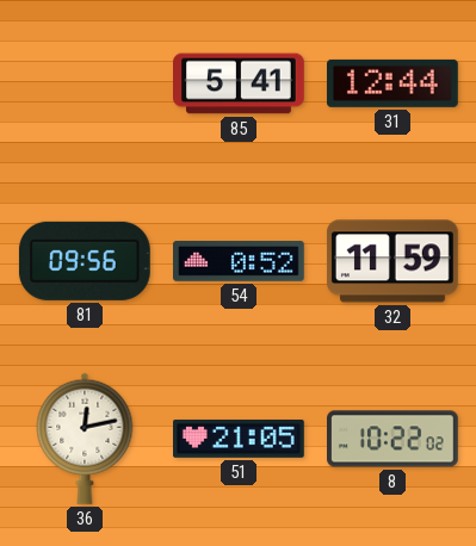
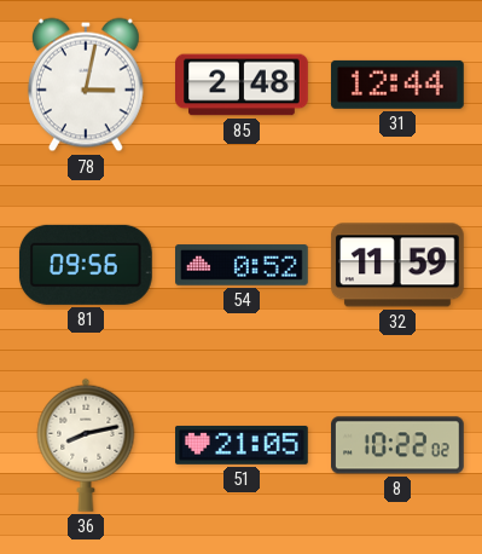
78: none -> 3:02 (86, 85)
85: 5:41 -> 2:48 (243, 85)
36: 12:13 -> 8:13 (86, 445)
